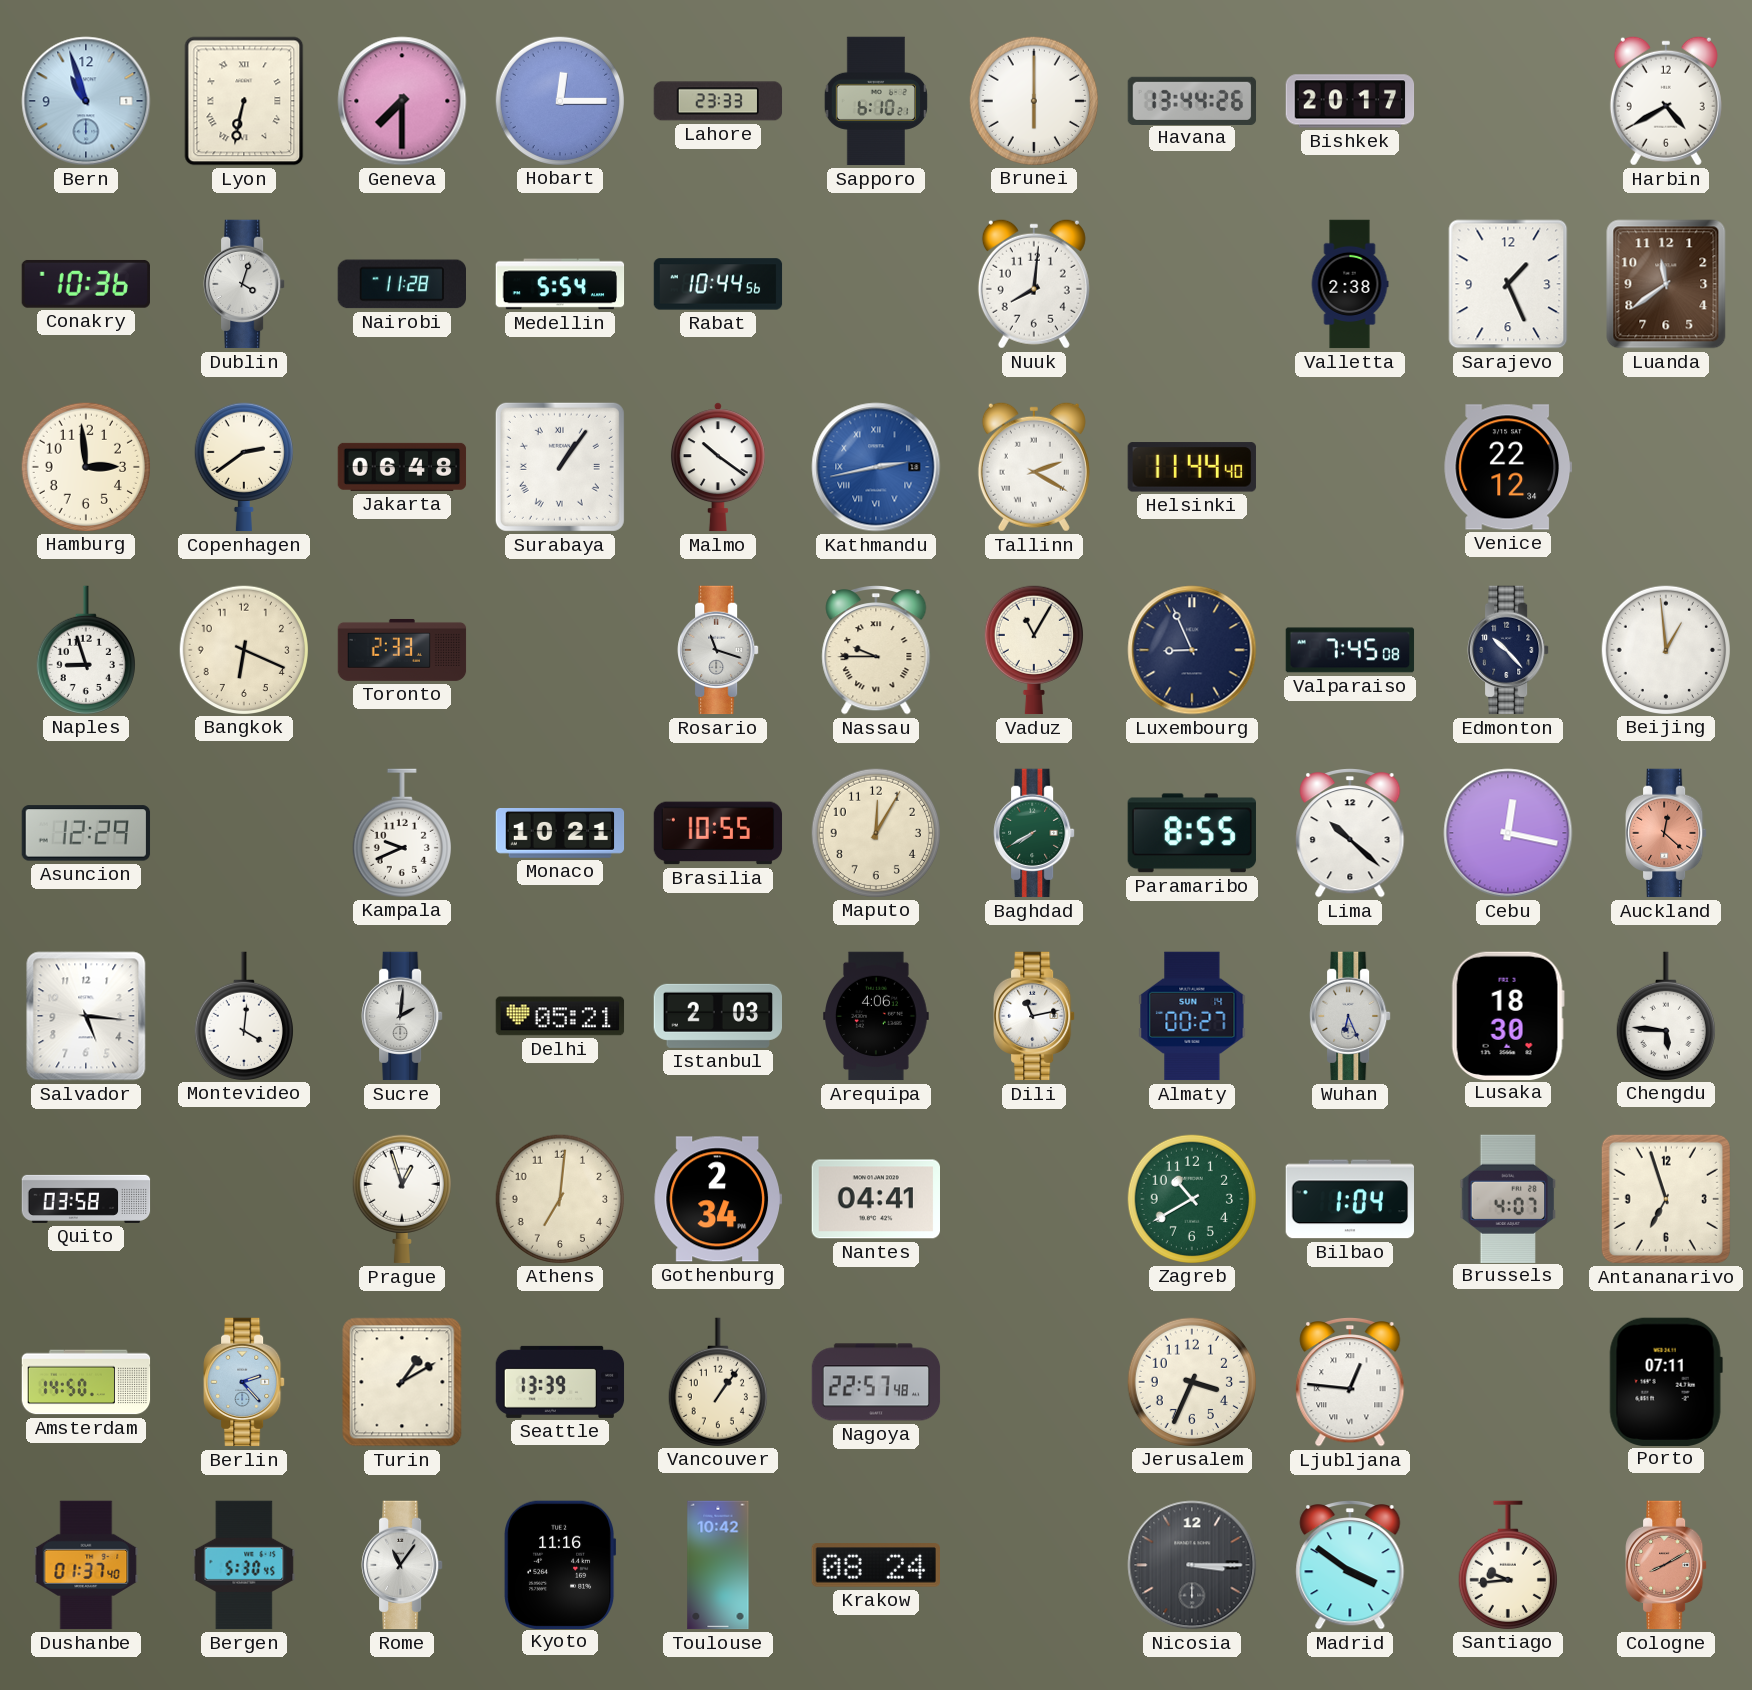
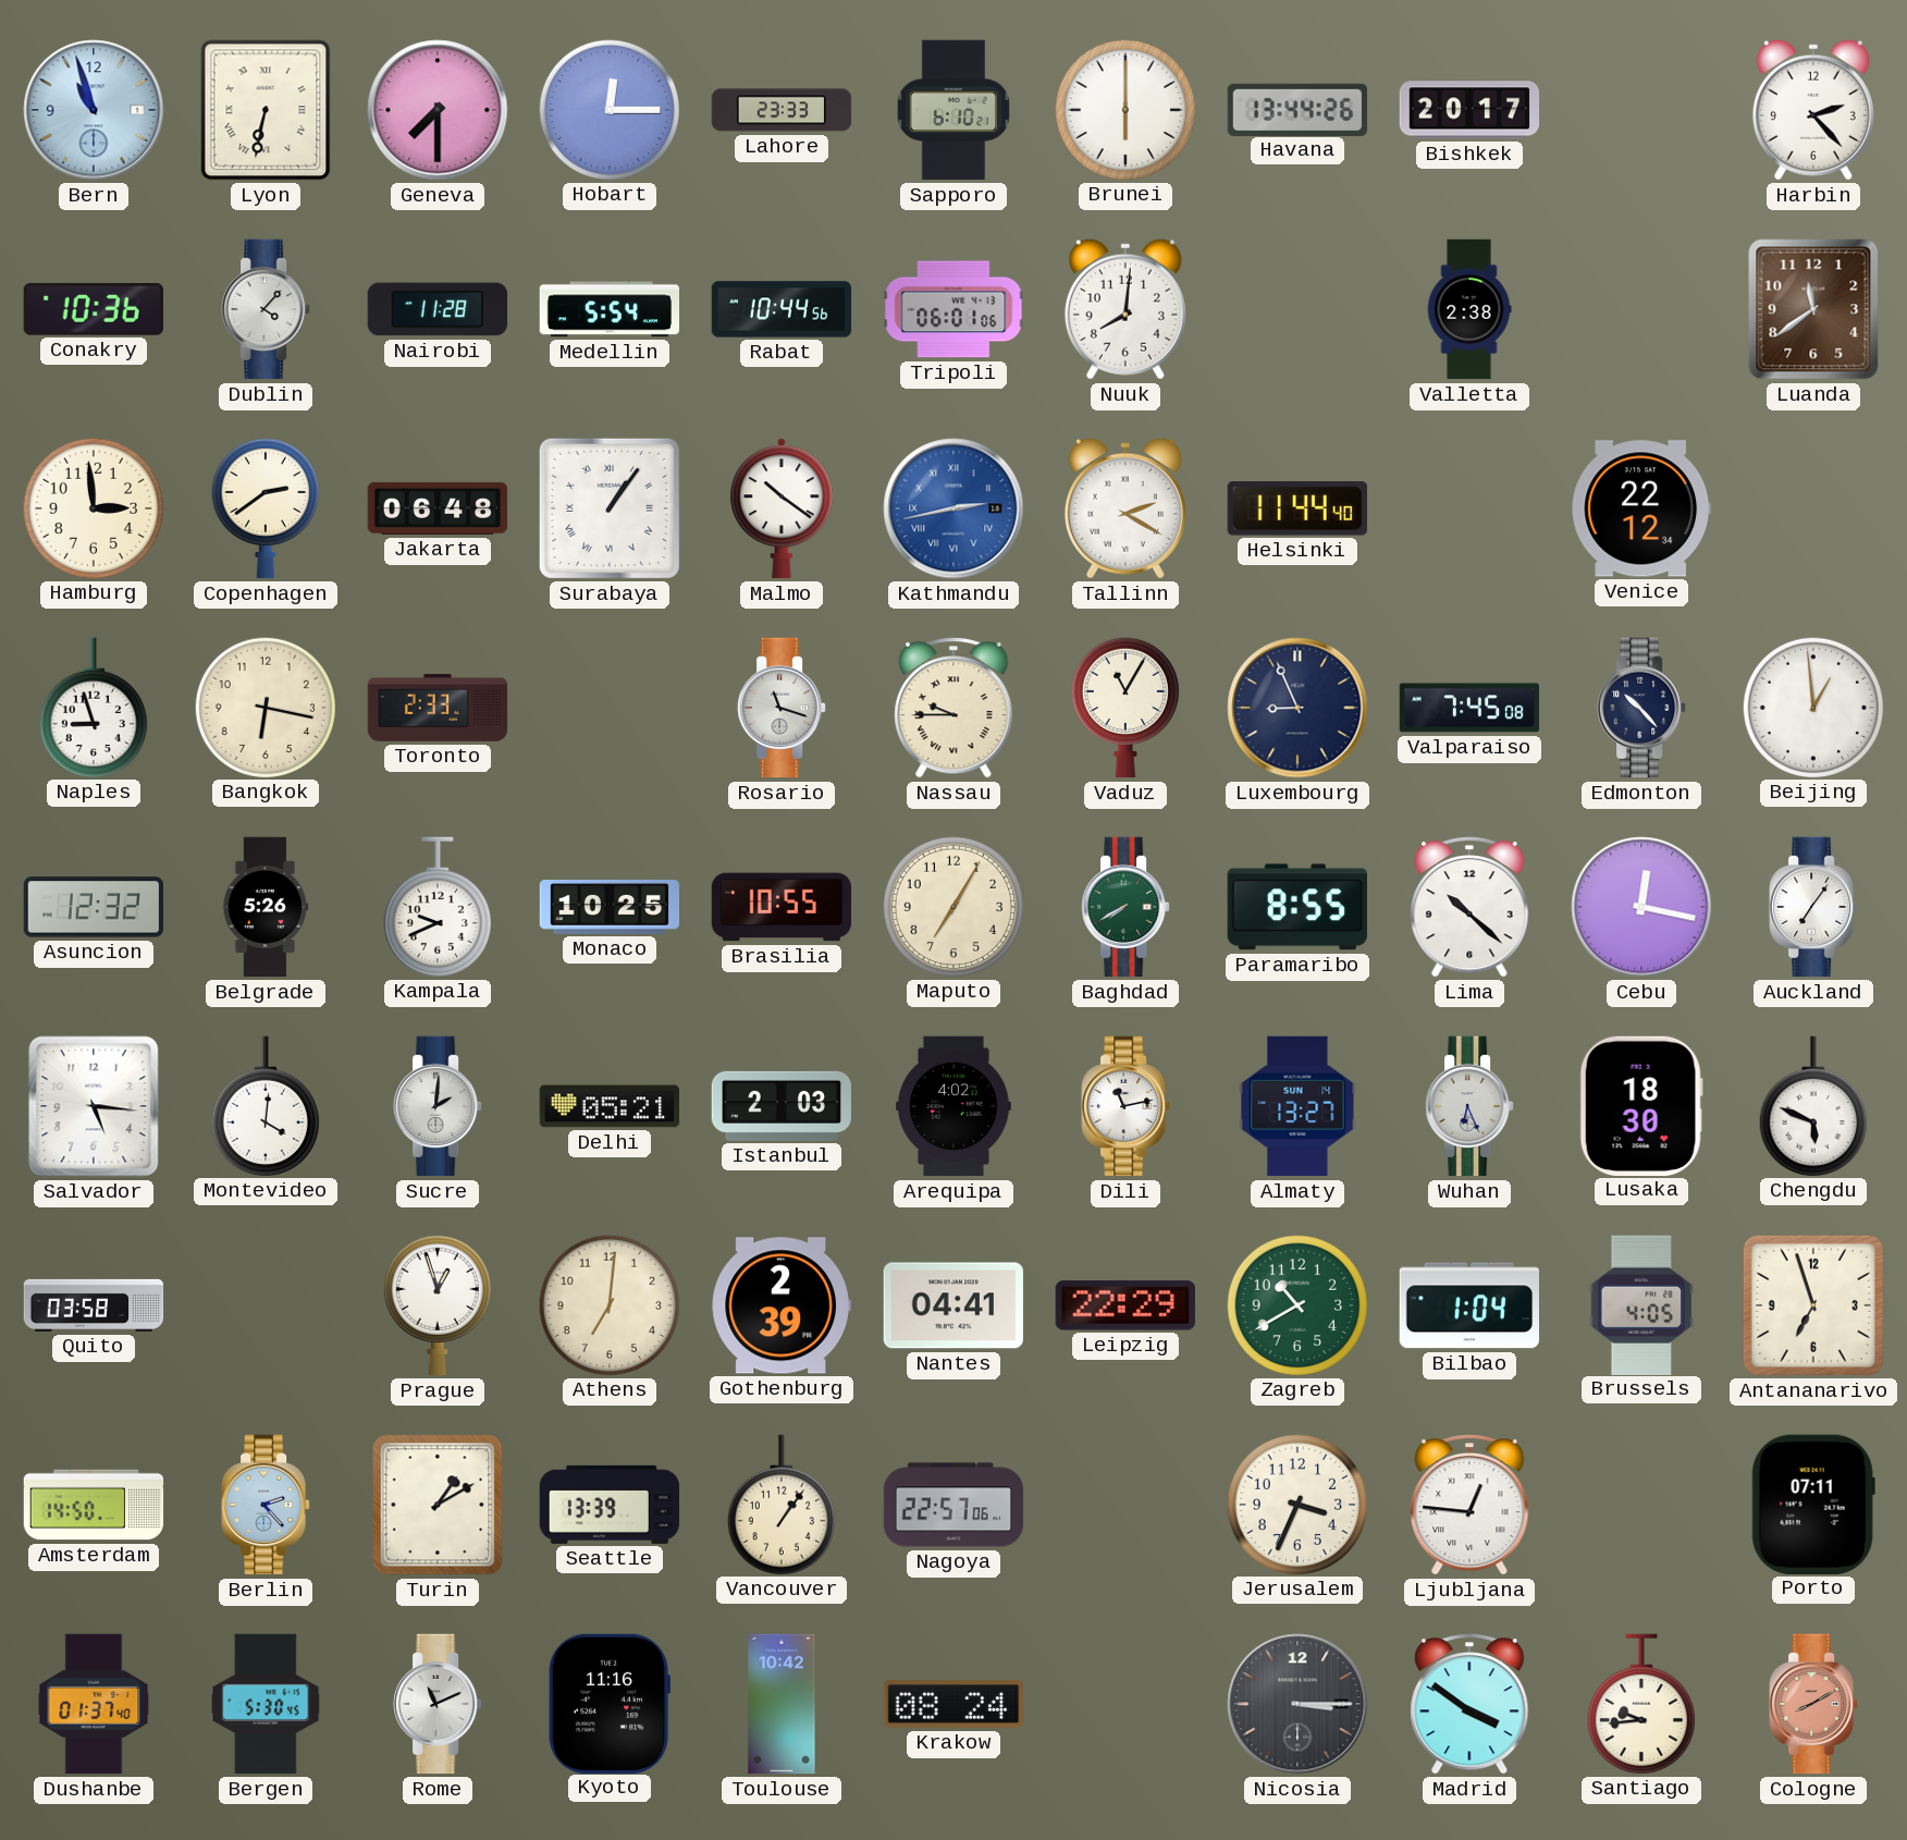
Harbin: 4:40 -> 2:23 (1813, 110)
Dublin: 4:03 -> 4:07 (266, 309)
Tripoli: none -> 06:01 (953, 309)
Sarajevo: 1:26 -> none (1508, 284)
Bangkok: 6:19 -> 6:17 (264, 707)
Asuncion: 12:29 -> 12:32 (94, 907)
Belgrade: none -> 5:26 (266, 907)
Monaco: 10:21 -> 10:25 (610, 908)
Maputo: 12:05 -> 7:05 (952, 906)
Auckland: 12:22 -> 7:06 (1813, 907)
Auckland dial: salmon -> white (1813, 907)
Arequipa: 4:06 -> 4:02 (955, 1106)
Almaty: 00:27 -> 13:27 (1297, 1106)
Chengdu: 5:46 -> 5:49 (1813, 1106)
Gothenburg: 2:34 -> 2:39 (780, 1305)
Leipzig: none -> 22:29 (1125, 1305)
Brussels: 4:07 -> 4:05 (1641, 1304)
Nagoya: 22:57:48 -> 22:57:06 (953, 1505)
Rome: 11:06 -> 11:11 (438, 1704)
